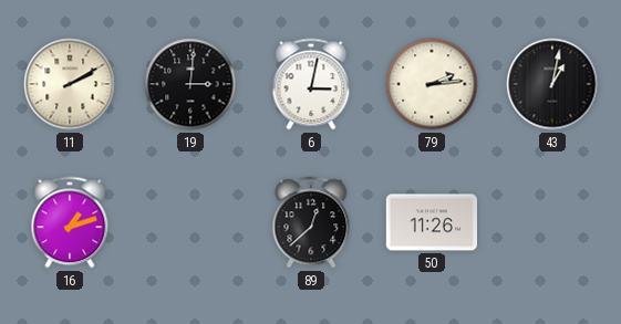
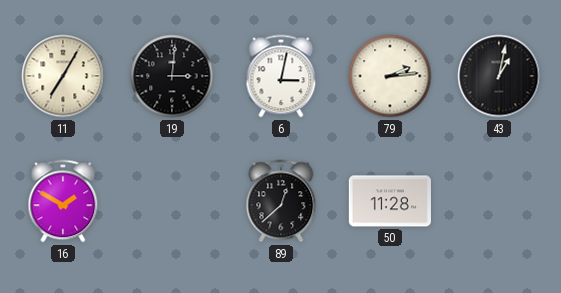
11: 2:10 -> 7:05 (63, 76)
16: 1:12 -> 1:50 (63, 201)
50: 11:26 -> 11:28 (390, 201)
